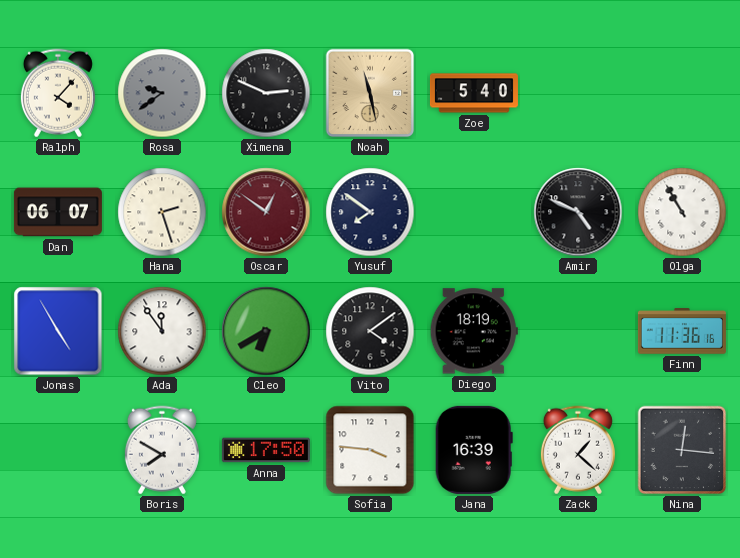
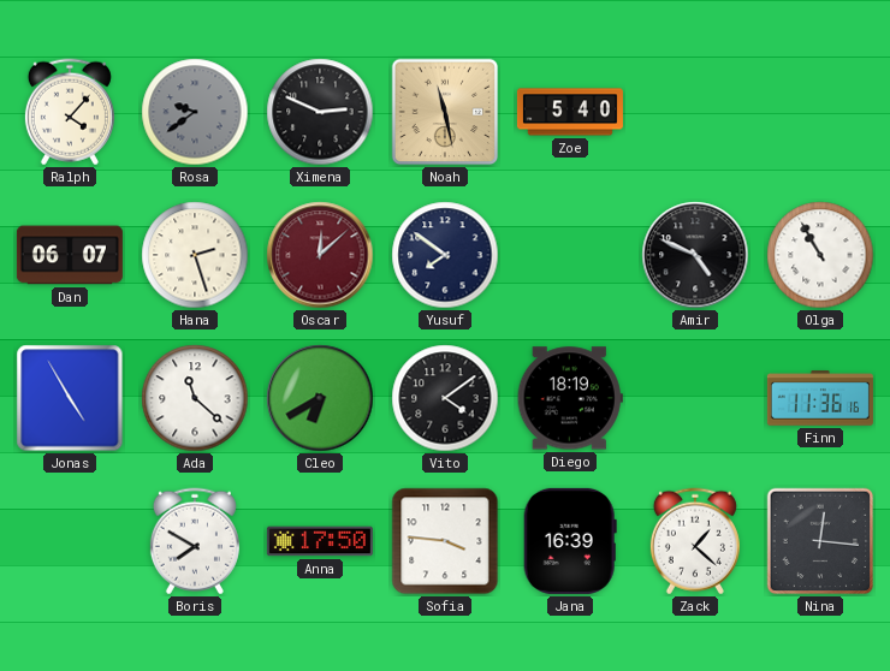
Oscar: 12:51 -> 12:08 (320, 255)
Ada: 11:54 -> 11:22 (195, 398)
